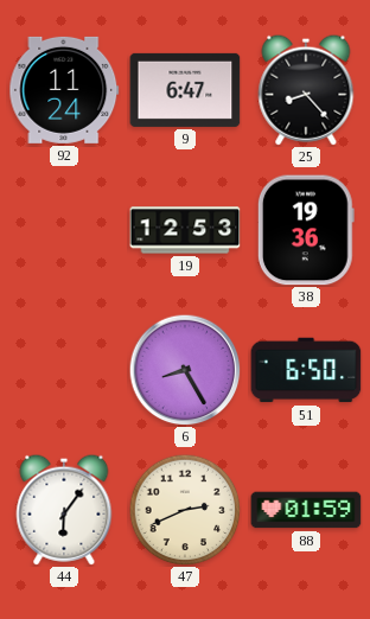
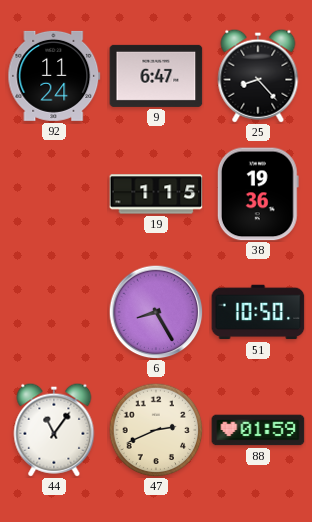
19: 12:53 -> 1:15 (156, 194)
51: 6:50 -> 10:50 (258, 312)
44: 6:06 -> 11:06 (54, 430)
